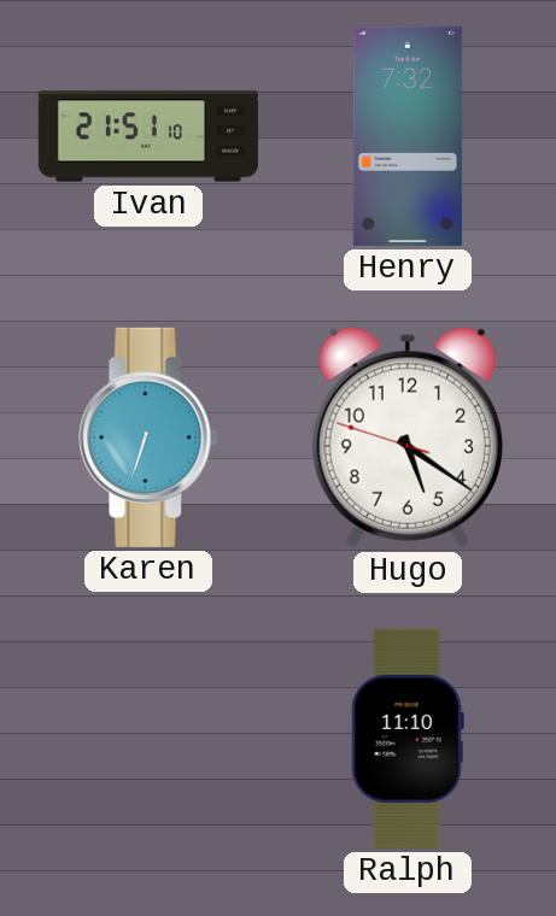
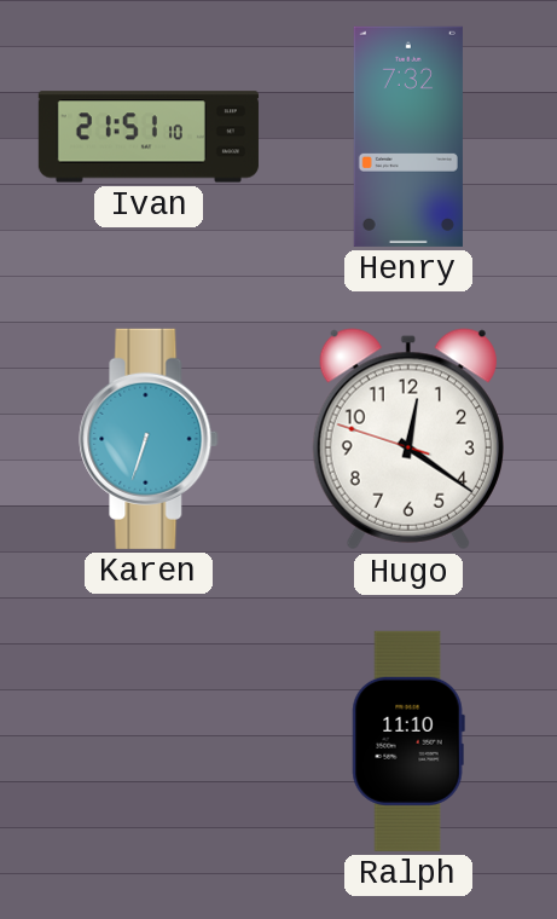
Hugo: 5:20 -> 12:20 (408, 439)
